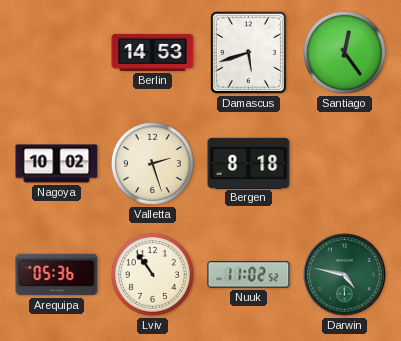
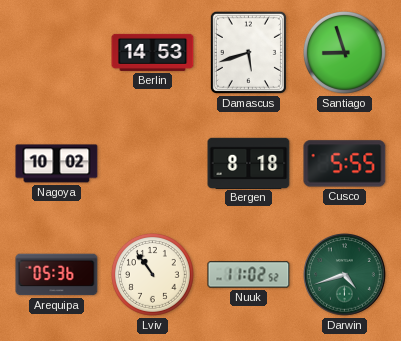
Santiago: 12:24 -> 8:57 (344, 52)
Valletta: 2:27 -> none (152, 163)
Cusco: none -> 5:55 (345, 164)
Darwin: 4:47 -> 4:42 (345, 275)
